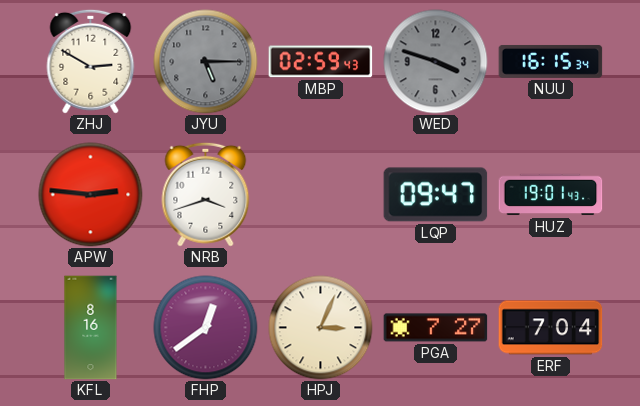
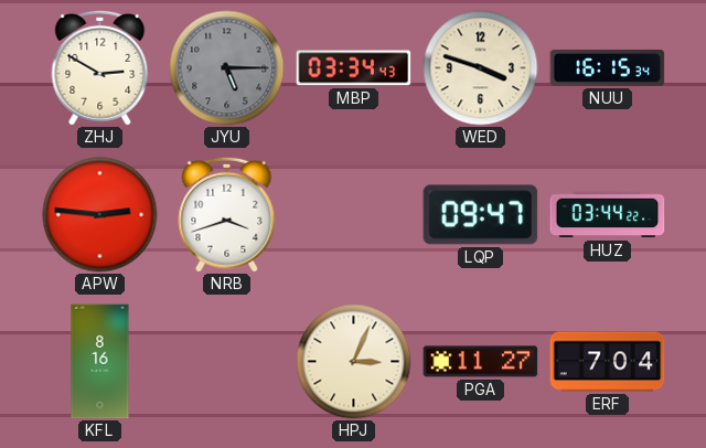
MBP: 02:59 -> 03:34 (354, 68)
WED dial: grey -> cream (481, 68)
HUZ: 19:01 -> 03:44 (608, 215)
FHP: 12:39 -> none (206, 328)
PGA: 7:27 -> 11:27 (481, 362)
